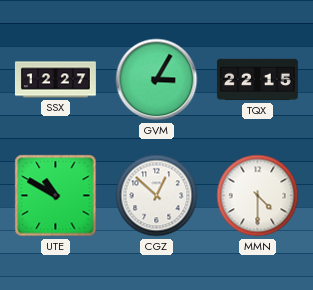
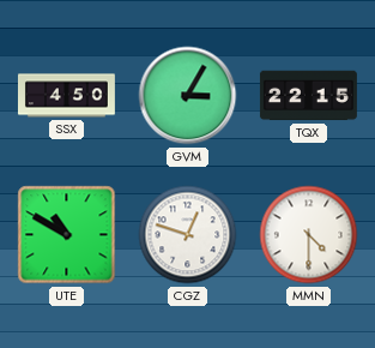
SSX: 12:27 -> 4:50 (66, 96)
CGZ: 12:52 -> 12:48 (188, 235)
